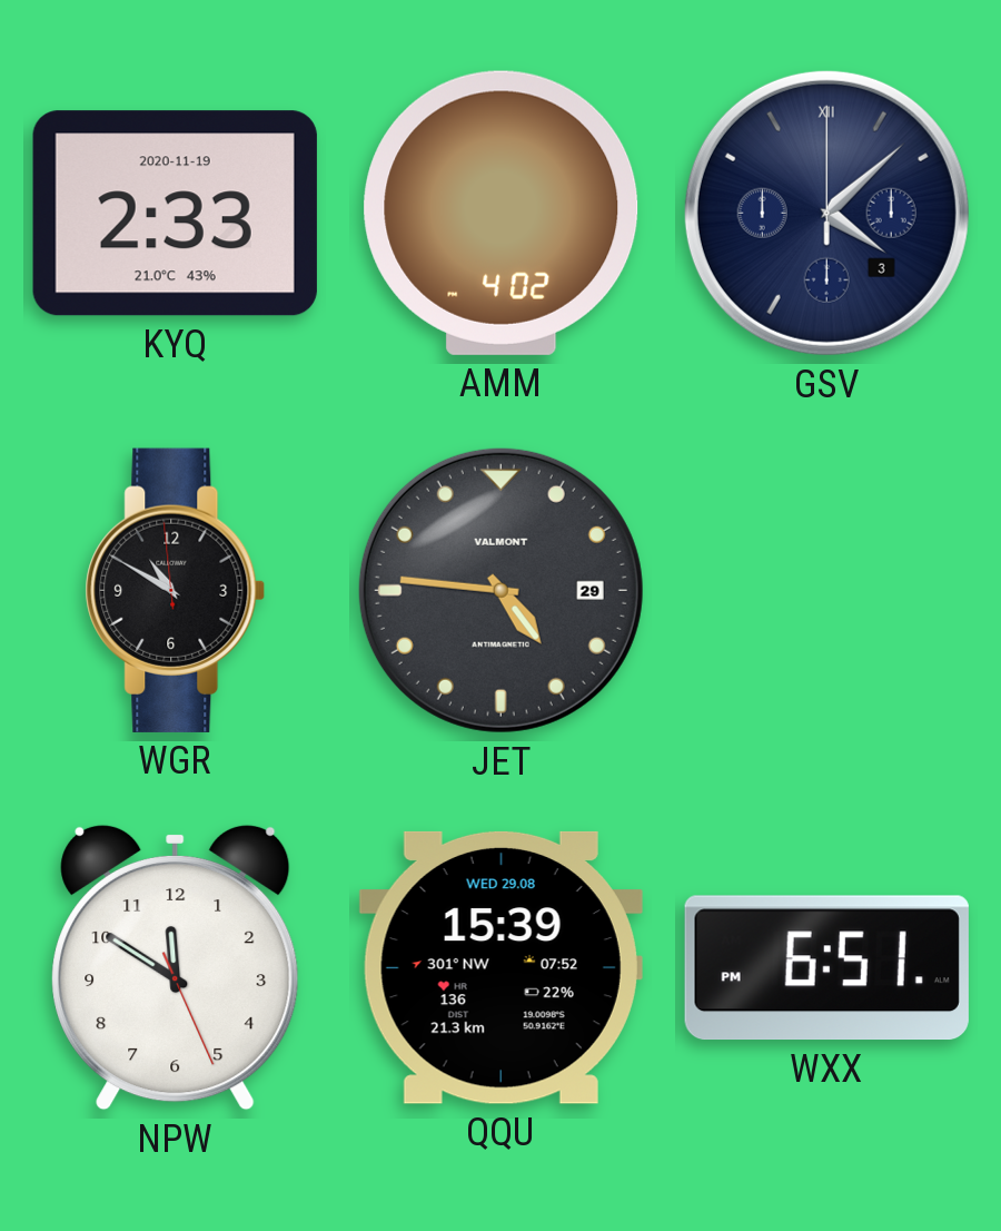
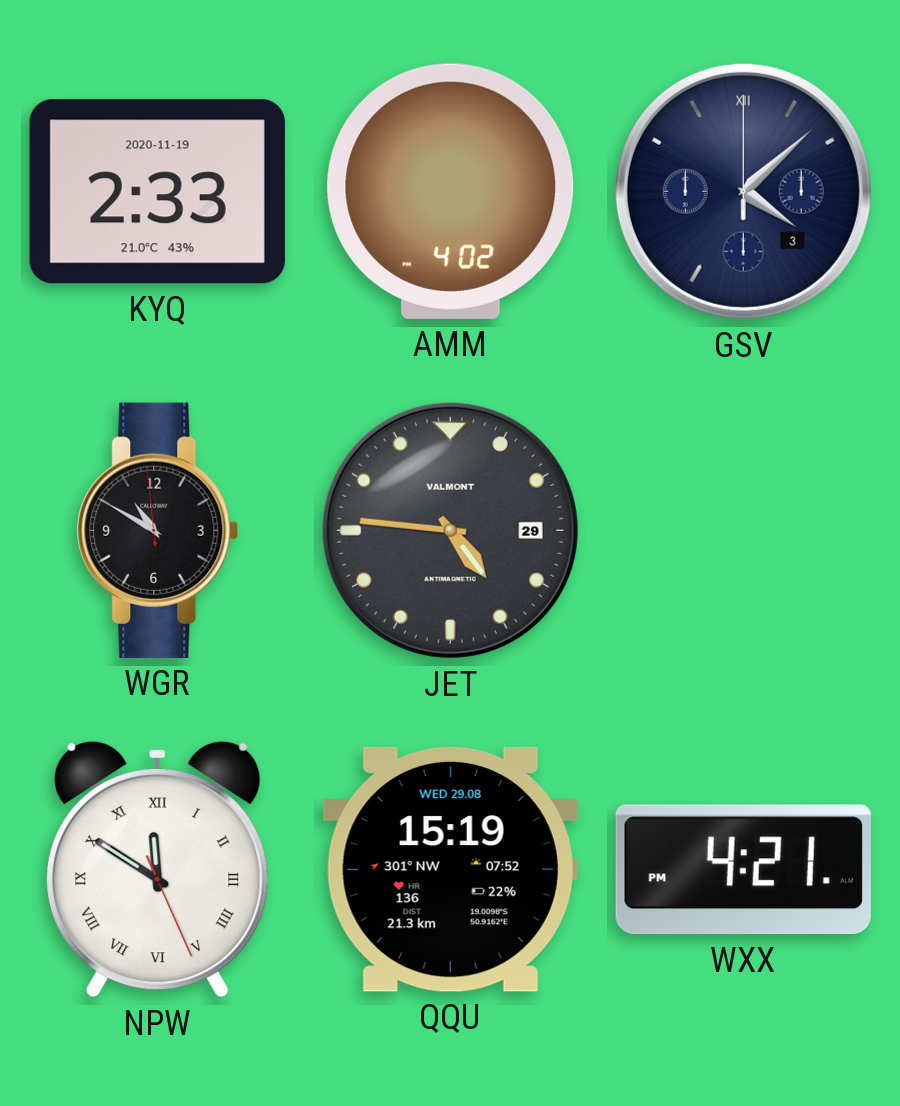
NPW numerals: Arabic -> Roman (158, 869)
QQU: 15:39 -> 15:19 (450, 869)
WXX: 6:51 -> 4:21 (743, 870)
